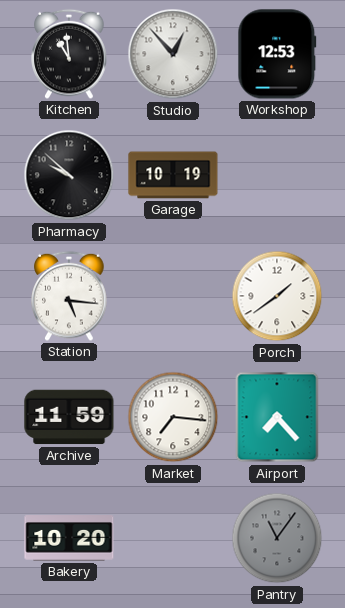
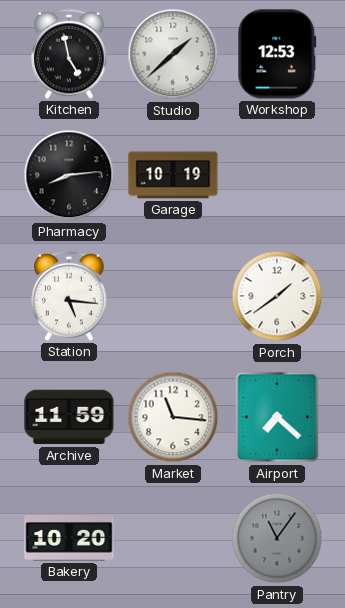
Kitchen: 10:59 -> 4:58 (69, 54)
Studio: 12:53 -> 1:38 (173, 54)
Pharmacy: 9:52 -> 8:14 (69, 175)
Market: 7:16 -> 11:16 (173, 417)
Airport: 7:23 -> 7:22 (277, 417)
